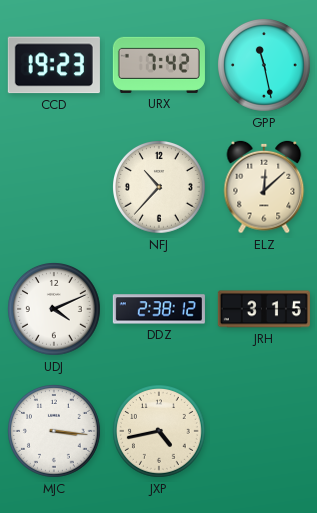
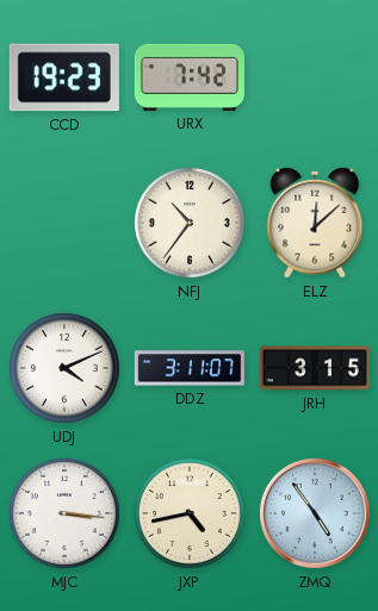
GPP: 11:28 -> none (265, 66)
NFJ: 10:37 -> 10:36 (191, 224)
DDZ: 2:38 -> 3:11 (190, 368)
ZMQ: none -> 4:54 (315, 513)
